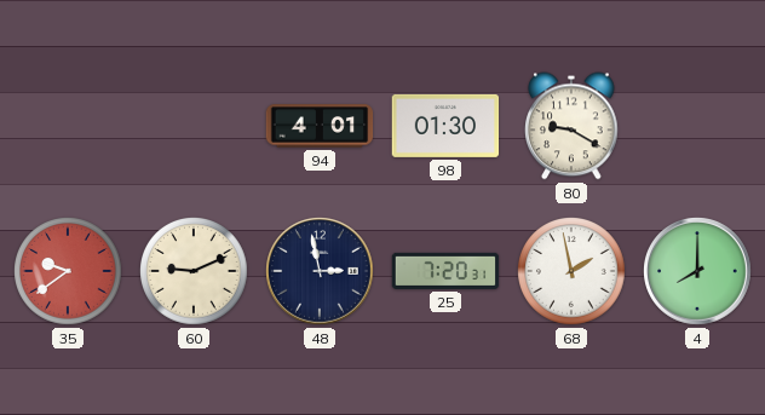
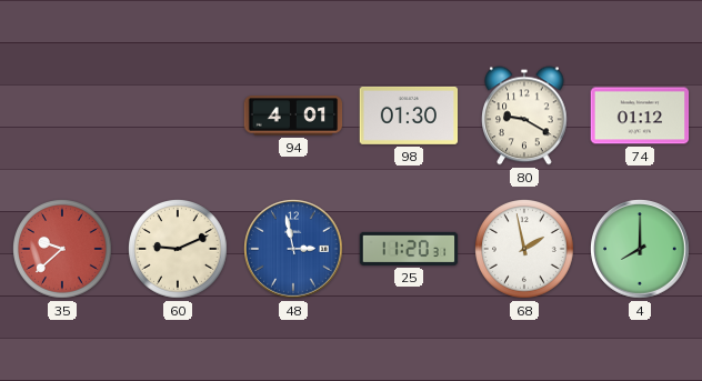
74: none -> 01:12 (640, 116)
35: 9:39 -> 9:38 (62, 249)
48 dial: navy -> blue (293, 249)
25: 7:20 -> 11:20 (409, 249)
